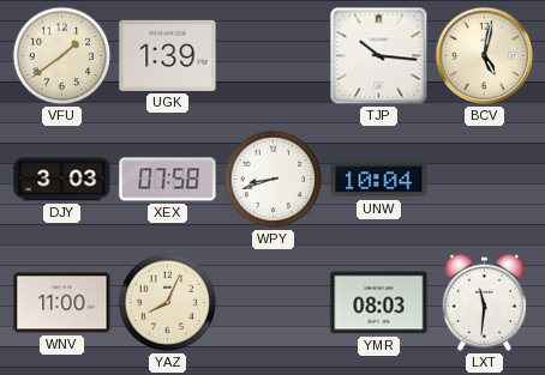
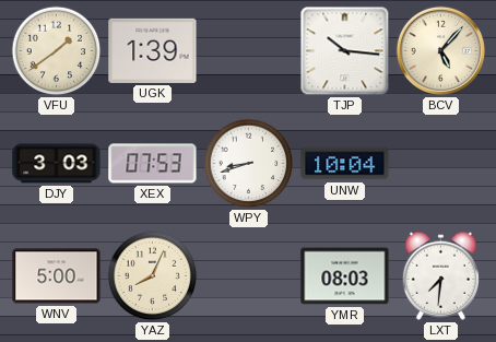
BCV: 5:02 -> 5:07 (440, 50)
XEX: 07:58 -> 07:53 (153, 164)
WNV: 11:00 -> 5:00 (57, 276)
LXT: 11:31 -> 7:31 (440, 275)
